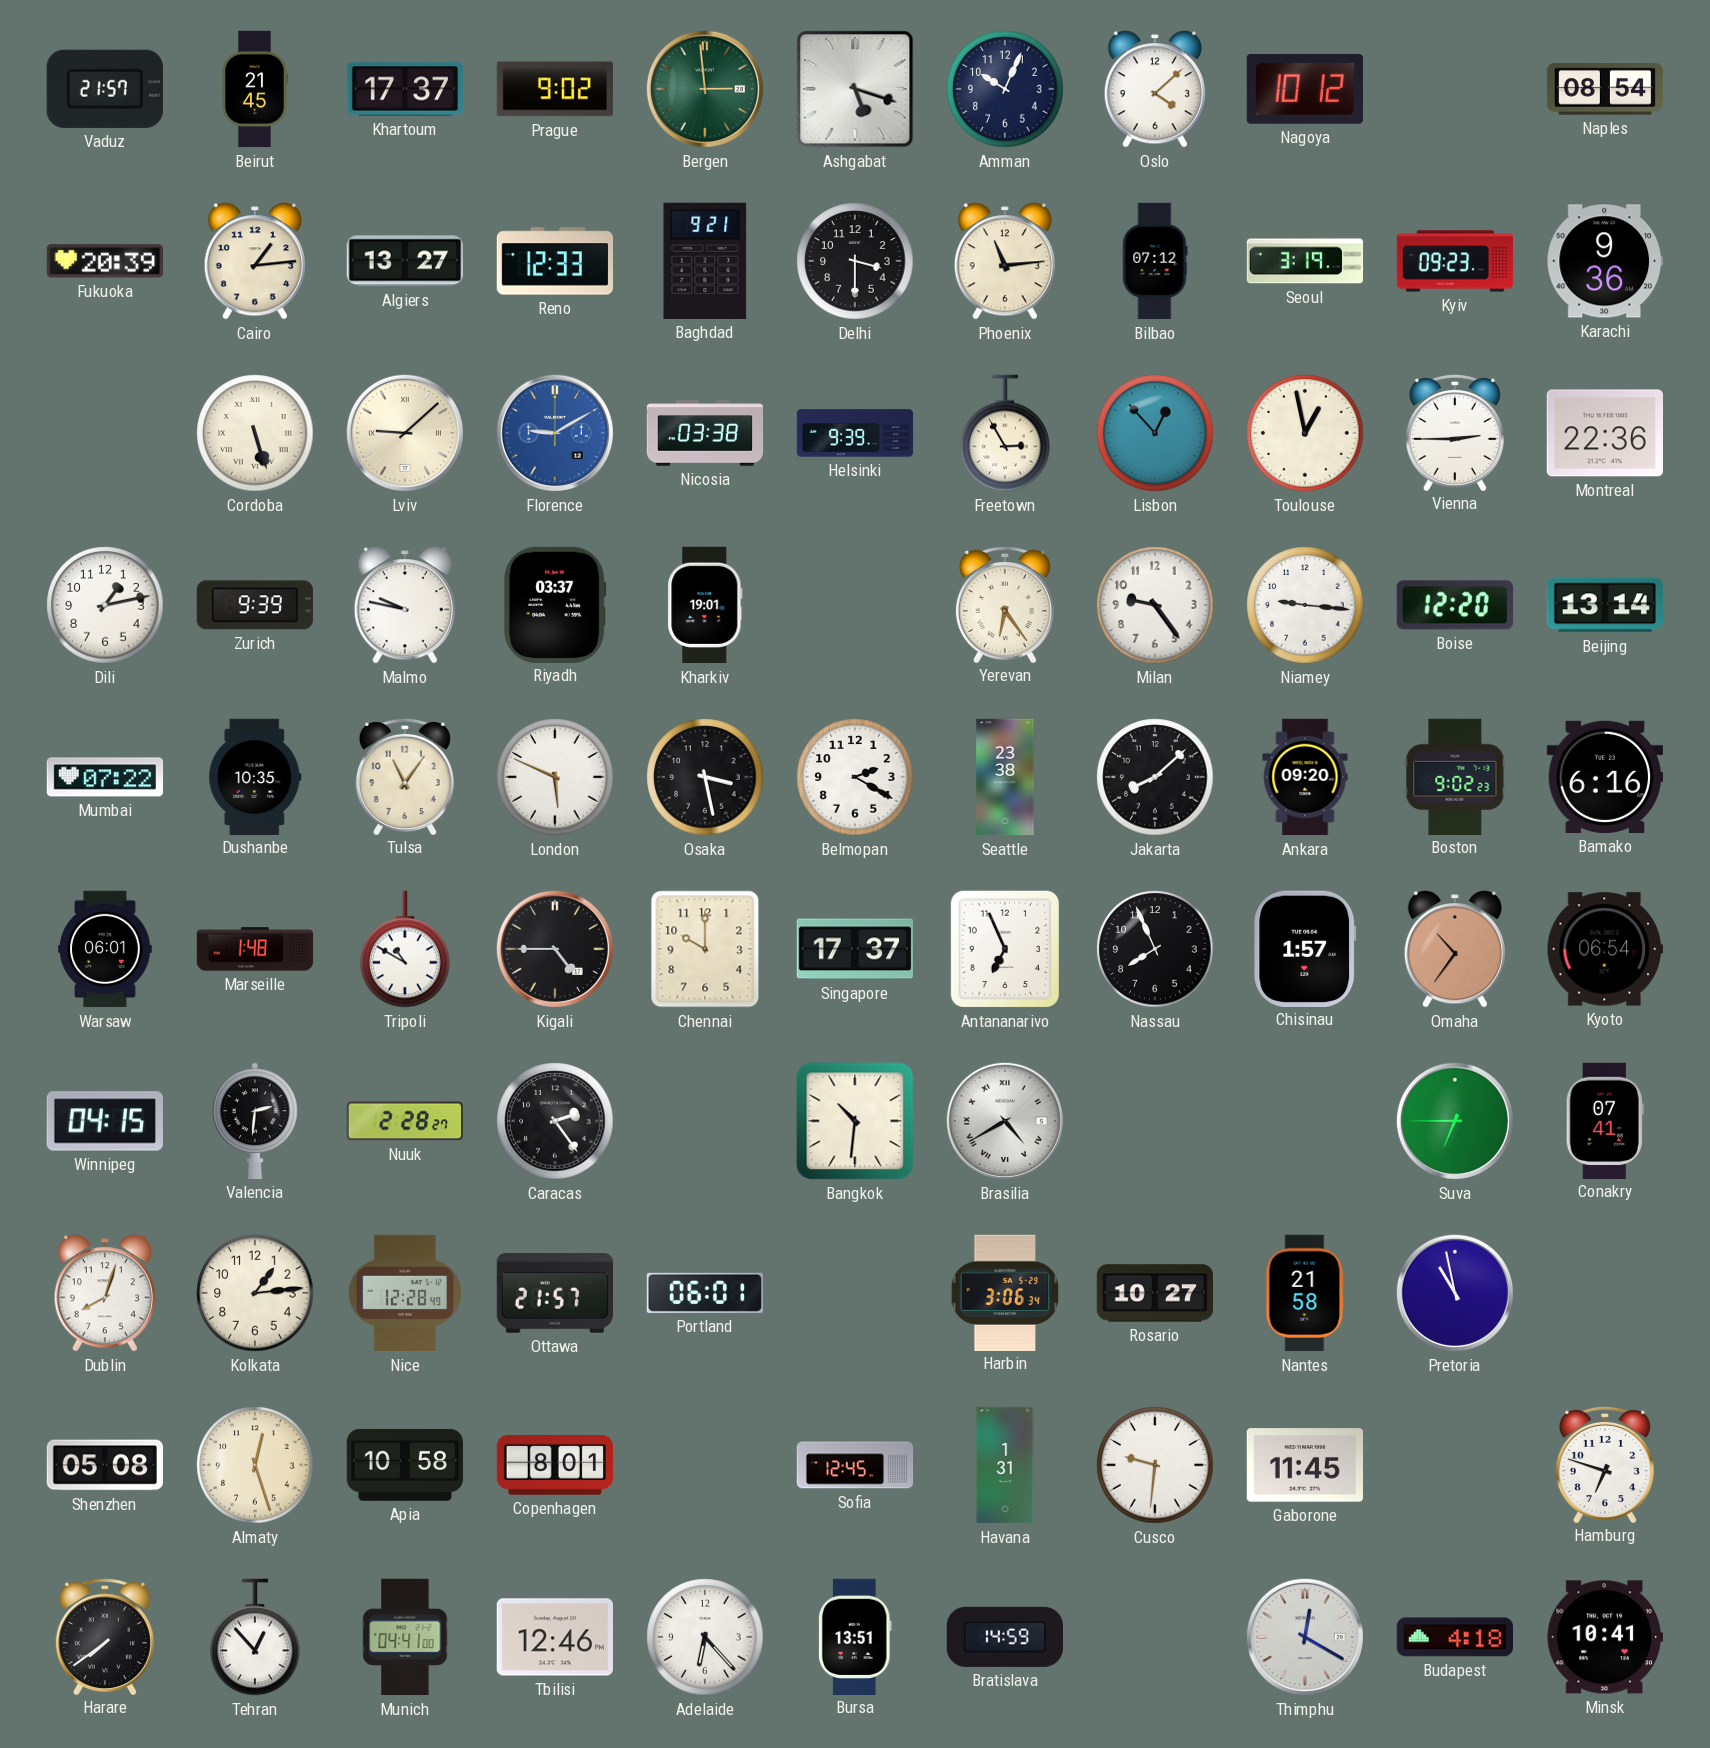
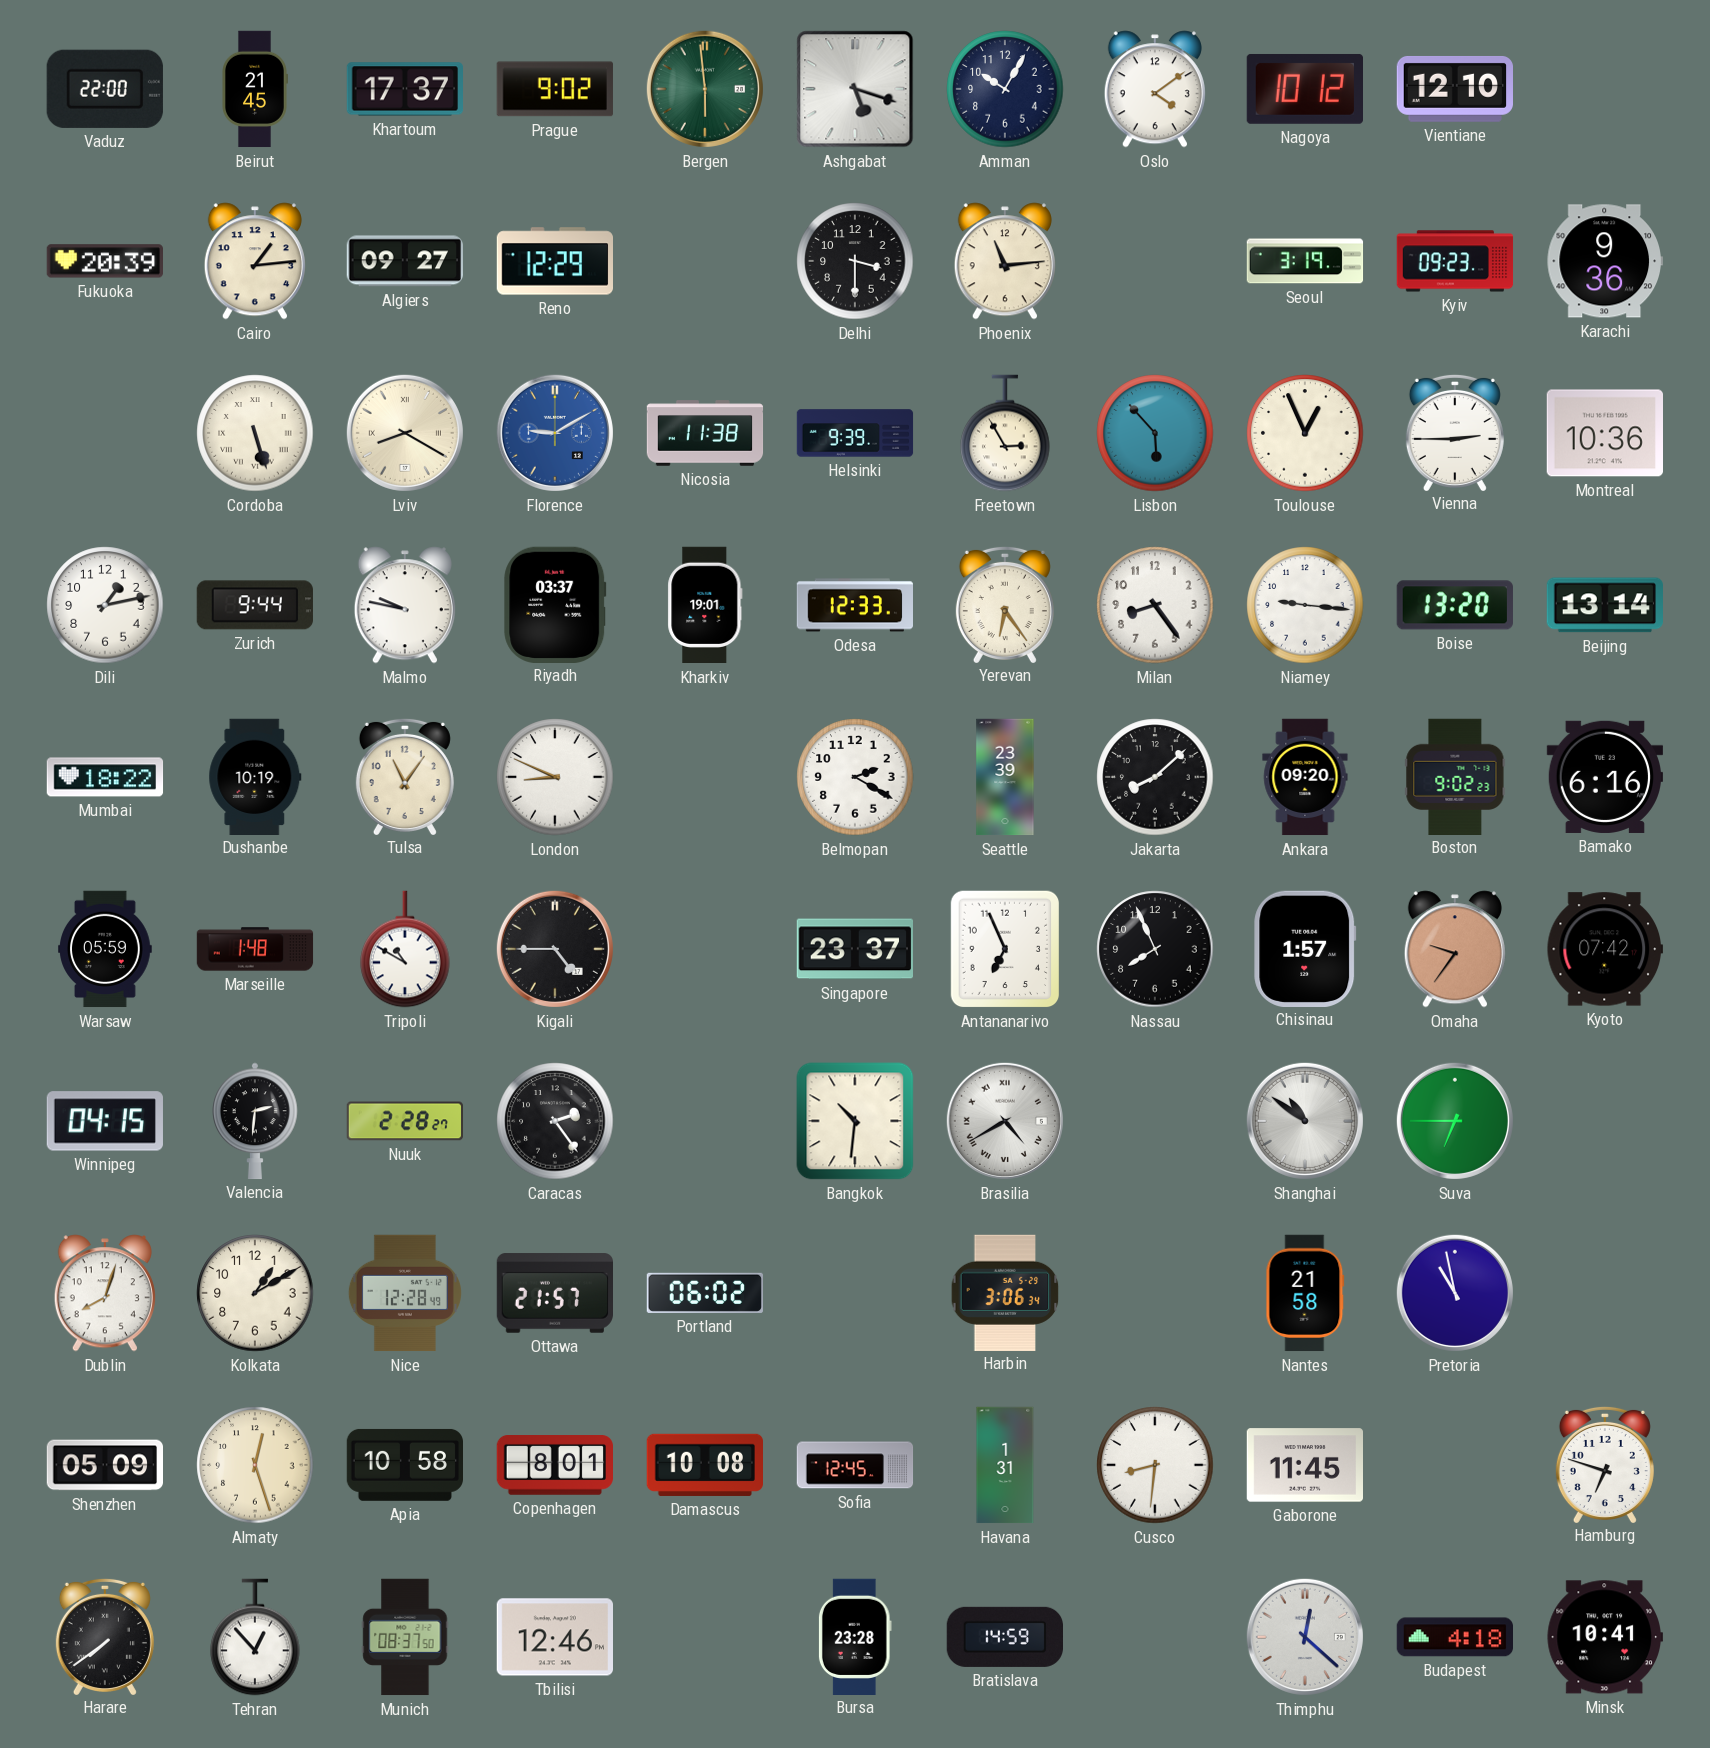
Vaduz: 21:57 -> 22:00 (105, 89)
Bergen: 2:59 -> 5:59 (705, 89)
Amman: 10:04 -> 10:05 (1005, 89)
Oslo: 4:08 -> 4:09 (1155, 89)
Vientiane: none -> 12:10 (1454, 89)
Naples: 08:54 -> none (1605, 89)
Algiers: 13:27 -> 09:27 (404, 261)
Reno: 12:33 -> 12:29 (554, 261)
Baghdad: 9:21 -> none (705, 261)
Bilbao: 07:12 -> none (1155, 261)
Lviv: 9:08 -> 8:20 (405, 433)
Nicosia: 03:38 -> 11:38 (705, 433)
Lisbon: 12:53 -> 5:53 (1155, 433)
Toulouse: 12:58 -> 12:56 (1305, 433)
Montreal: 22:36 -> 10:36 (1604, 433)
Zurich: 9:39 -> 9:44 (255, 605)
Odesa: none -> 12:33 (855, 605)
Milan: 9:24 -> 8:24 (1155, 605)
Boise: 12:20 -> 13:20 (1455, 605)
Mumbai: 07:22 -> 18:22 (105, 777)
Dushanbe: 10:35 -> 10:19 (255, 776)
London: 5:49 -> 8:49 (555, 777)
Osaka: 3:28 -> none (705, 777)
Seattle: 23:38 -> 23:39 (1005, 777)
Warsaw: 06:01 -> 05:59 (106, 949)
Chennai: 10:00 -> none (705, 949)
Singapore: 17:37 -> 23:37 (854, 949)
Omaha: 10:36 -> 9:36 (1455, 949)
Kyoto: 06:54 -> 07:42 (1604, 949)
Shanghai: none -> 10:51 (1305, 1121)
Conakry: 07:41 -> none (1605, 1120)
Kolkata: 1:14 -> 1:10 (255, 1293)
Portland: 06:01 -> 06:02 (704, 1293)
Rosario: 10:27 -> none (1155, 1293)
Shenzhen: 05:08 -> 05:09 (104, 1465)
Damascus: none -> 10:08 (704, 1465)
Cusco: 9:31 -> 8:31 (1155, 1465)
Munich: 04:41 -> 08:37 (405, 1637)
Adelaide: 6:23 -> none (705, 1637)
Bursa: 13:51 -> 23:28 (855, 1636)
Thimphu: 12:20 -> 12:22 (1305, 1637)
